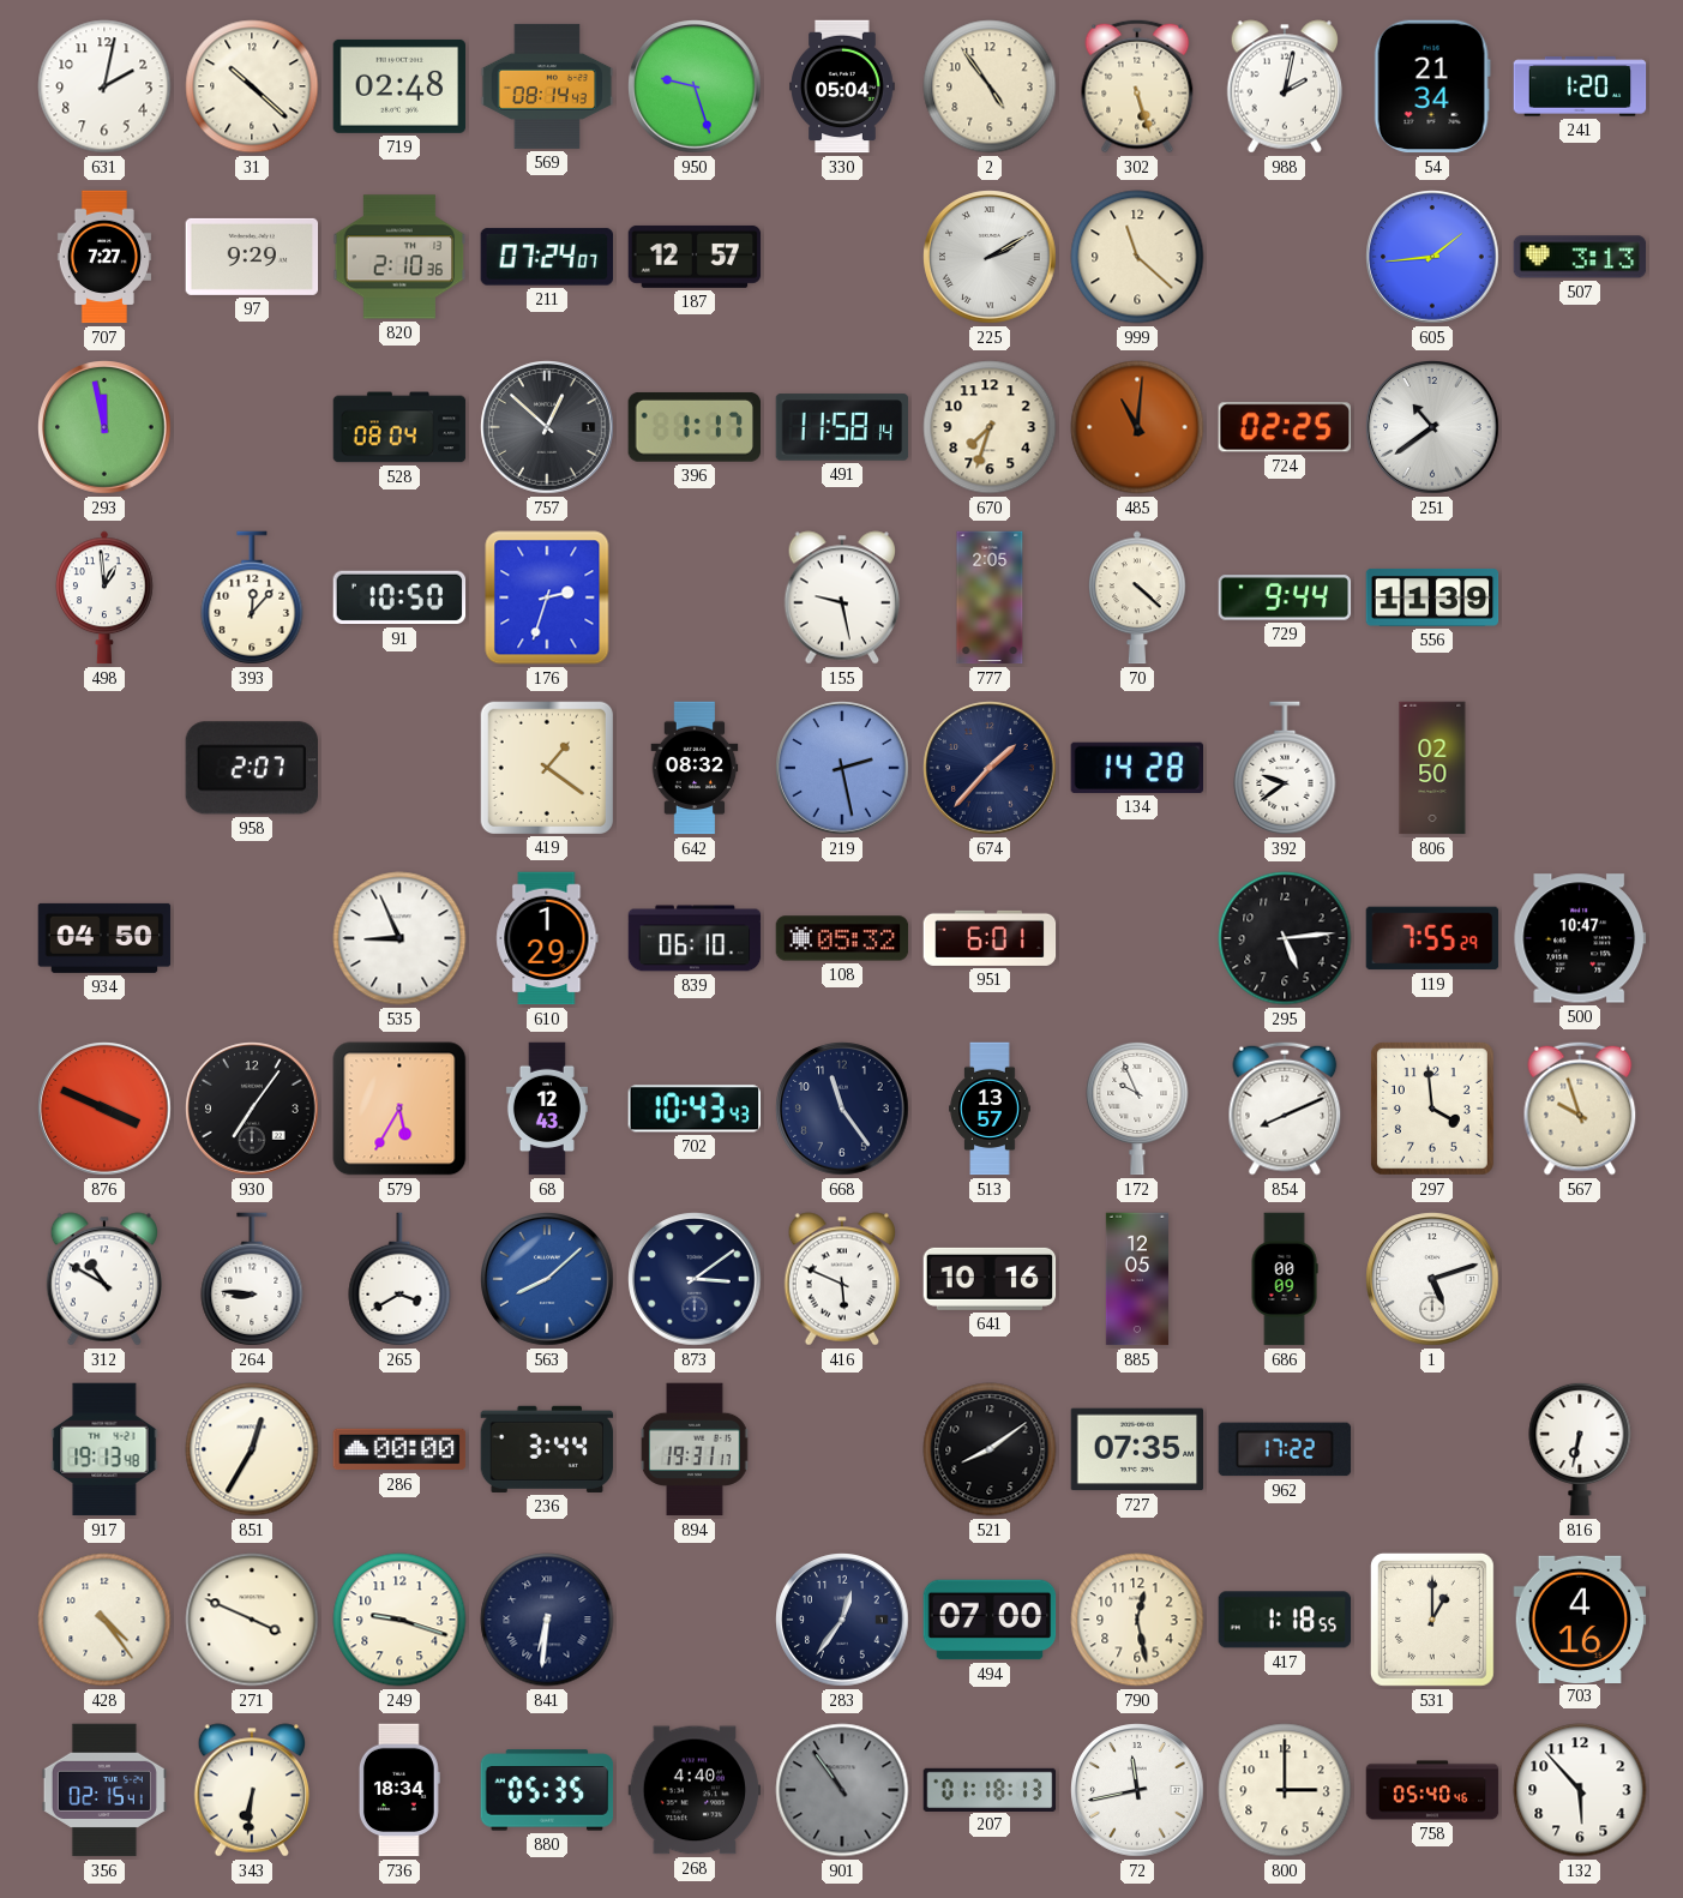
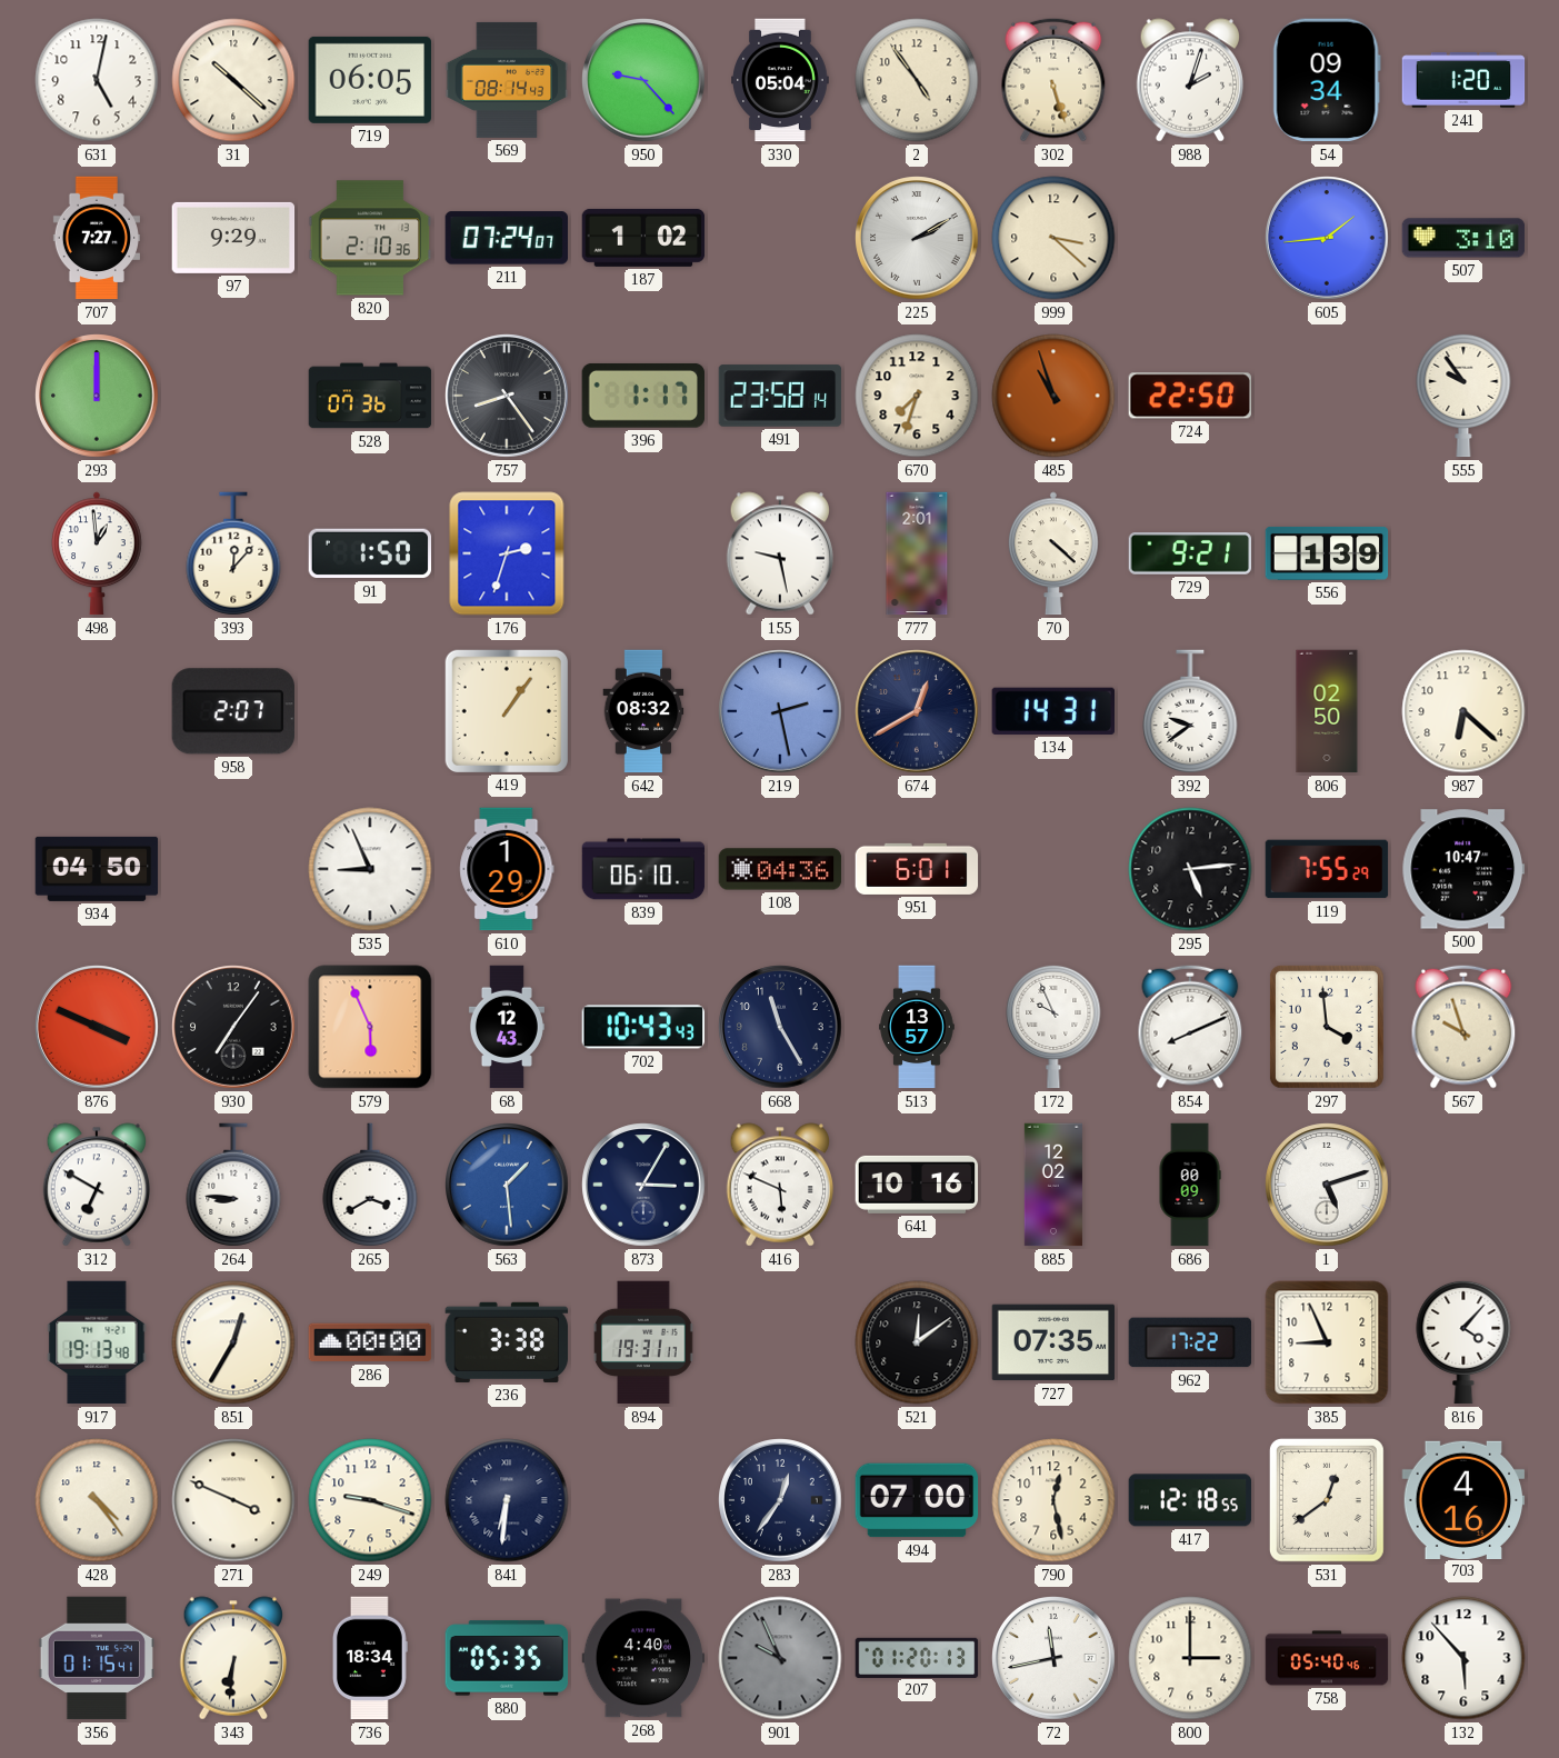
631: 2:02 -> 5:02 (97, 80)
719: 02:48 -> 06:05 (370, 80)
950: 9:27 -> 9:23 (643, 80)
988: 2:02 -> 2:03 (1190, 80)
54: 21:34 -> 09:34 (1327, 80)
187: 12:57 -> 1:02 (643, 238)
999: 11:22 -> 3:22 (1053, 238)
507: 3:13 -> 3:10 (1463, 238)
293: 11:58 -> 12:00 (97, 396)
528: 08:04 -> 07:36 (370, 396)
757: 12:52 -> 8:24 (507, 396)
491: 11:58 -> 23:58 (780, 396)
485: 11:01 -> 10:57 (1053, 396)
724: 02:25 -> 22:50 (1189, 396)
251: 10:39 -> none (1432, 427)
555: none -> 9:54 (1463, 396)
91: 10:50 -> 1:50 (370, 553)
777: 2:05 -> 2:01 (917, 553)
729: 9:44 -> 9:21 (1190, 553)
556: 11:39 -> 1:39 (1327, 553)
419: 1:21 -> 1:06 (506, 710)
674: 1:37 -> 12:40 (917, 711)
134: 14:28 -> 14:31 (1052, 711)
987: none -> 6:22 (1463, 711)
108: 05:32 -> 04:36 (780, 869)
579: 5:35 -> 5:56 (370, 1027)
668: 11:24 -> 11:25 (780, 1027)
312: 10:50 -> 6:50 (97, 1185)
563: 8:08 -> 1:29 (507, 1185)
873: 3:09 -> 3:05 (643, 1185)
885: 12:05 -> 12:02 (1053, 1185)
236: 3:44 -> 3:38 (507, 1342)
521: 8:09 -> 12:09 (917, 1342)
385: none -> 8:56 (1327, 1342)
816: 6:32 -> 4:07 (1463, 1342)
417: 1:18 -> 12:18 (1190, 1500)
531: 1:00 -> 12:39 (1327, 1500)
356: 02:15 -> 01:15 (97, 1658)
901: 10:54 -> 9:56 (780, 1658)
207: 01:18 -> 01:20 (917, 1657)
